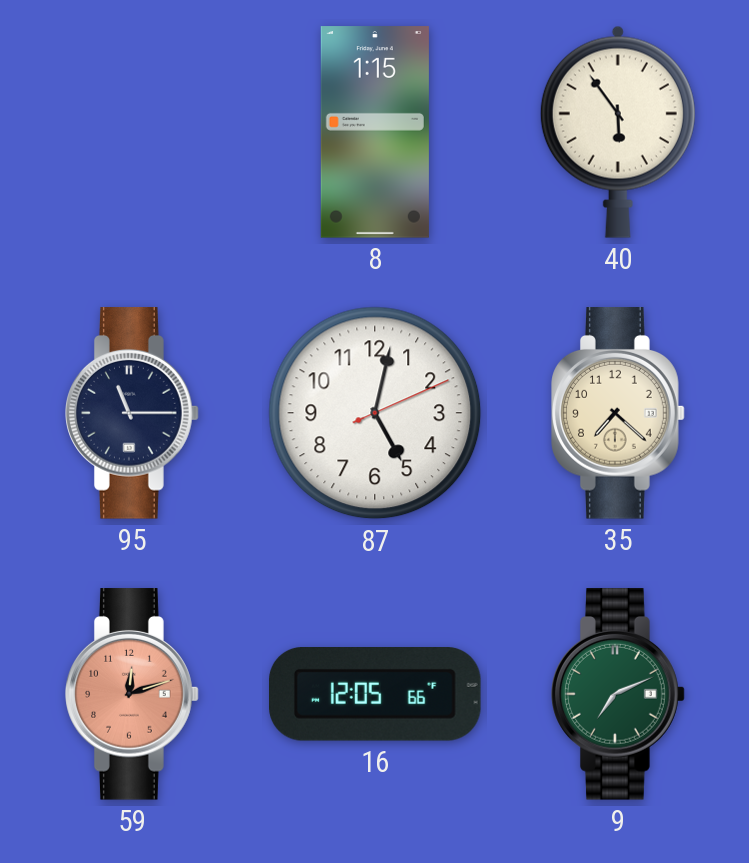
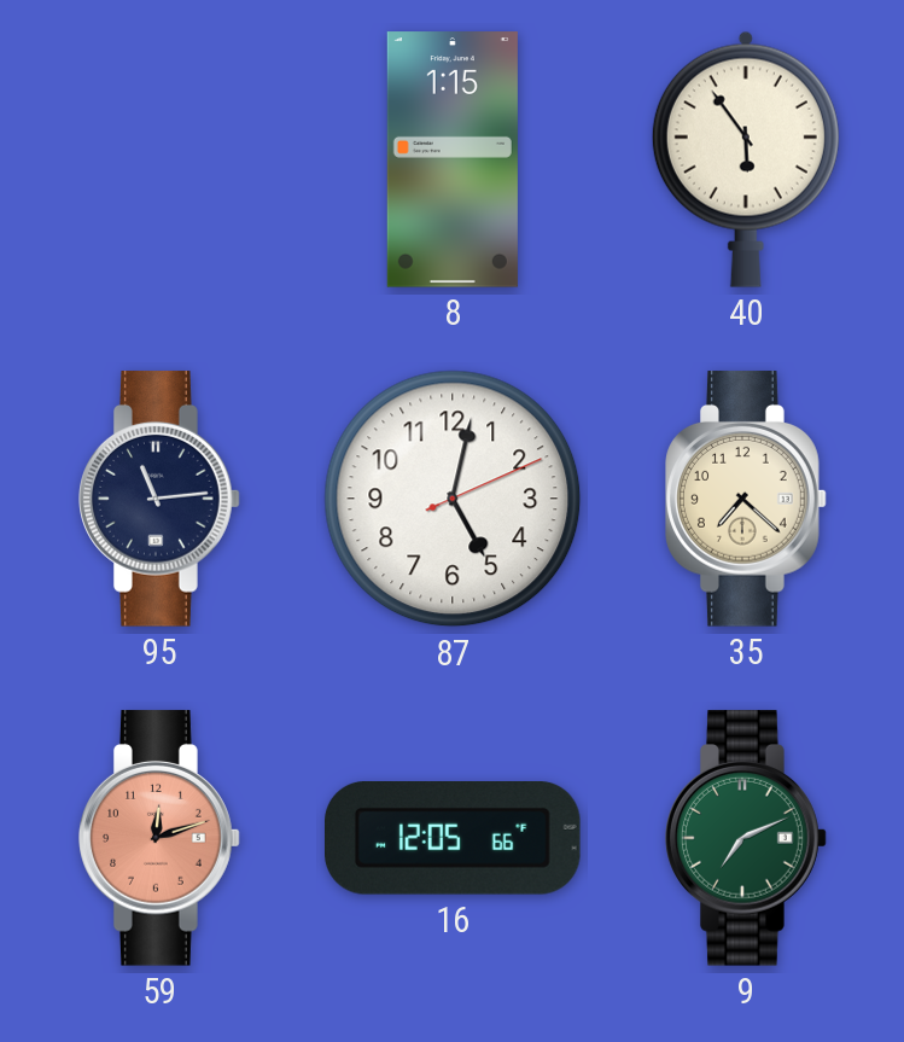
95: 11:15 -> 11:14 (159, 499)
